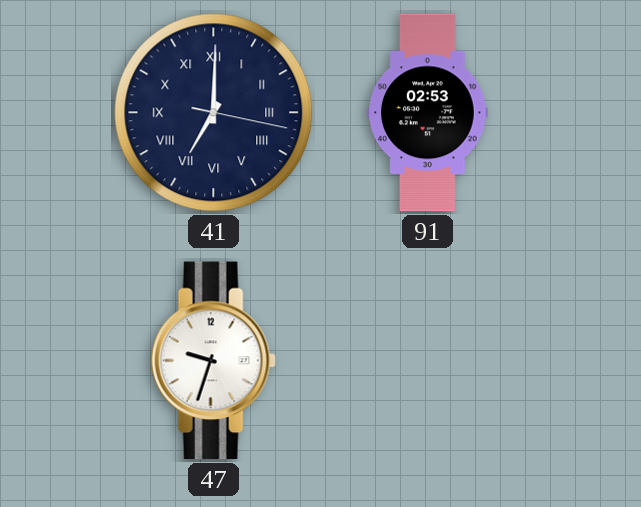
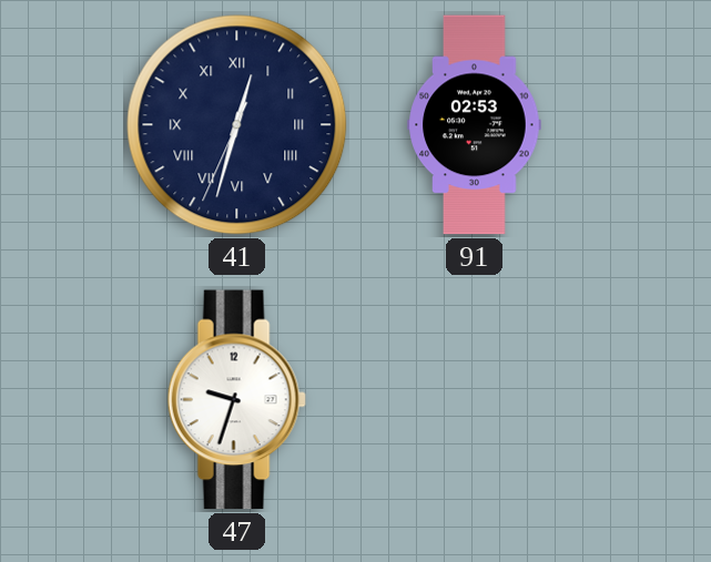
41: 7:00 -> 12:32 (237, 125)
